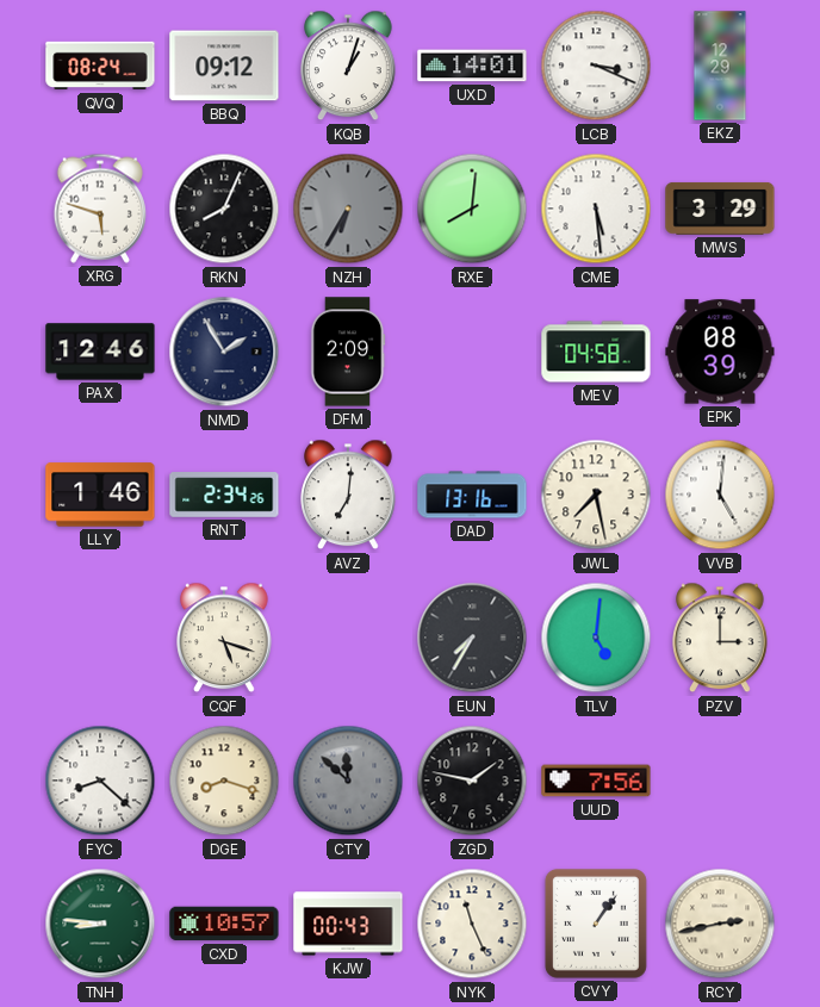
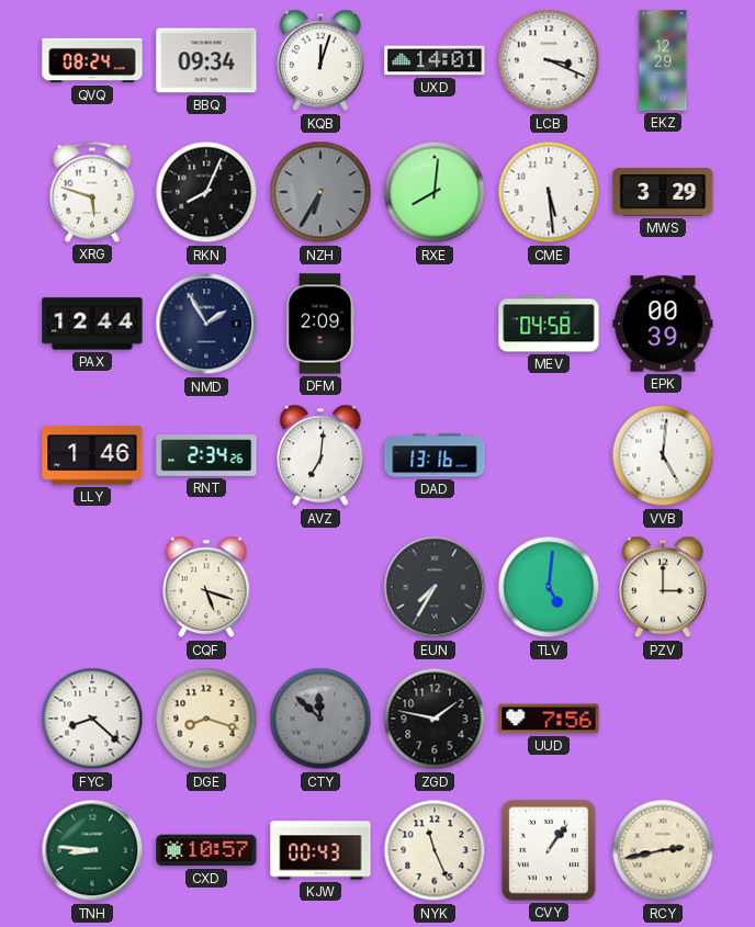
BBQ: 09:12 -> 09:34 (206, 60)
KQB: 1:03 -> 12:03 (320, 60)
PAX: 12:46 -> 12:44 (92, 324)
EPK: 08:39 -> 00:39 (663, 324)
JWL: 7:28 -> none (596, 495)
